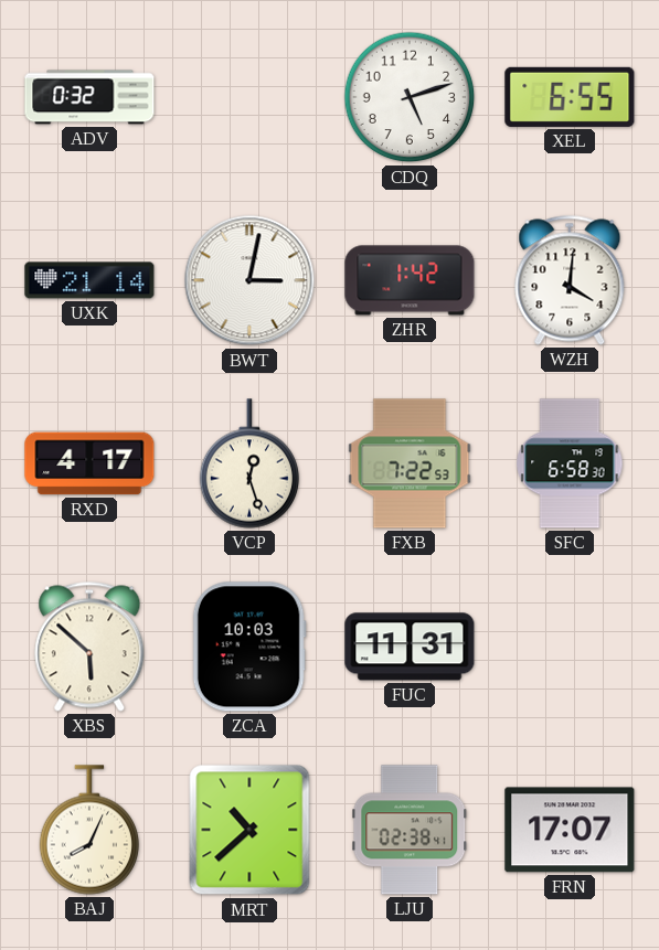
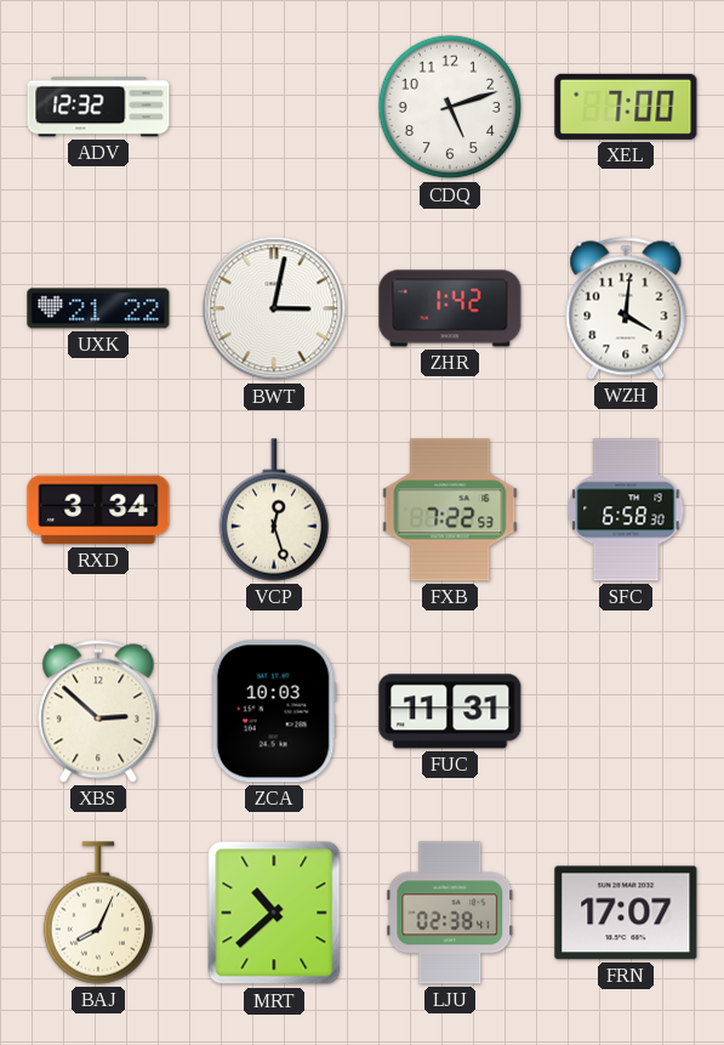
ADV: 0:32 -> 12:32 (98, 107)
XEL: 6:55 -> 7:00 (626, 107)
UXK: 21:14 -> 21:22 (98, 308)
RXD: 4:17 -> 3:34 (98, 510)
XBS: 5:52 -> 2:52 (98, 711)
